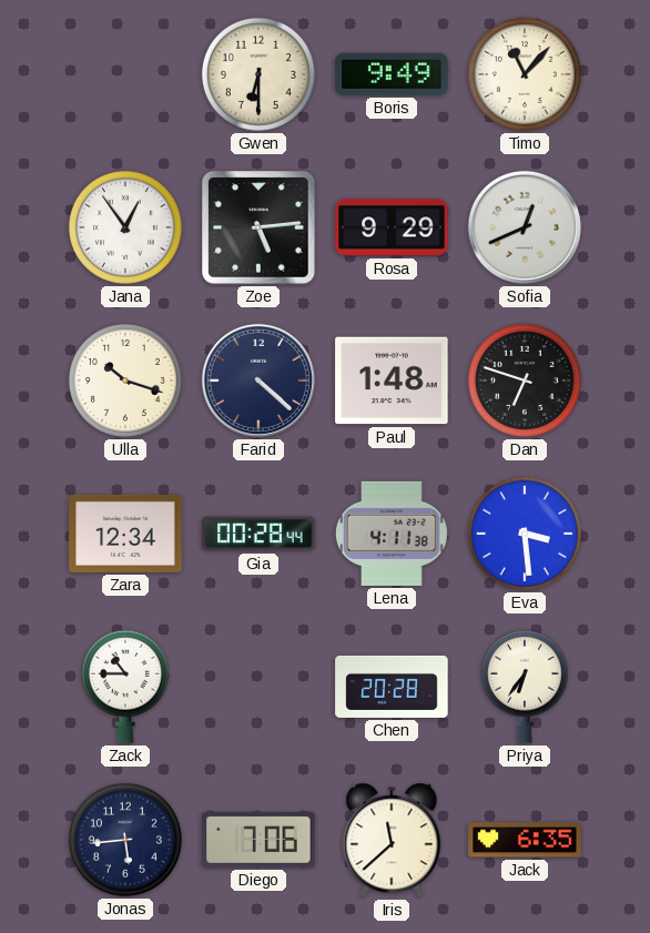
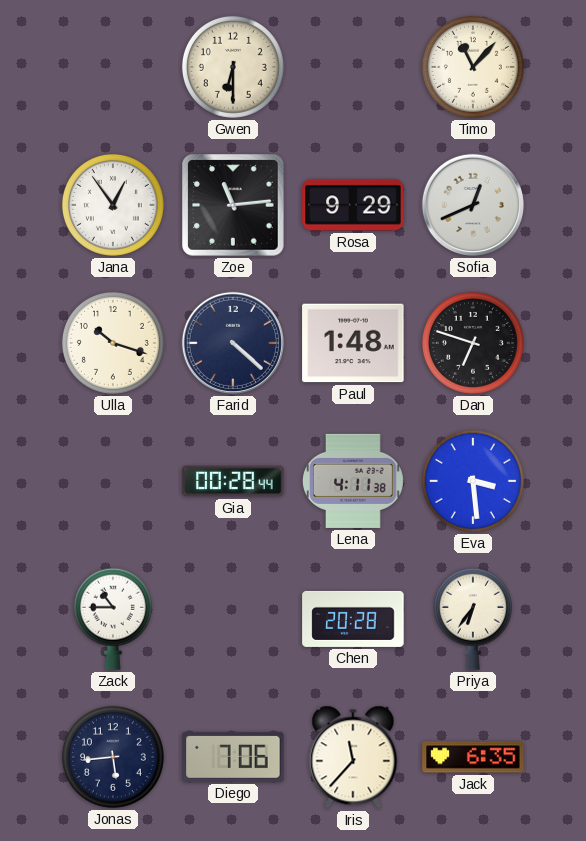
Boris: 9:49 -> none (392, 74)
Zoe: 5:14 -> 11:14 (233, 205)
Zara: 12:34 -> none (125, 534)
Iris: 11:38 -> 11:37 (353, 757)
